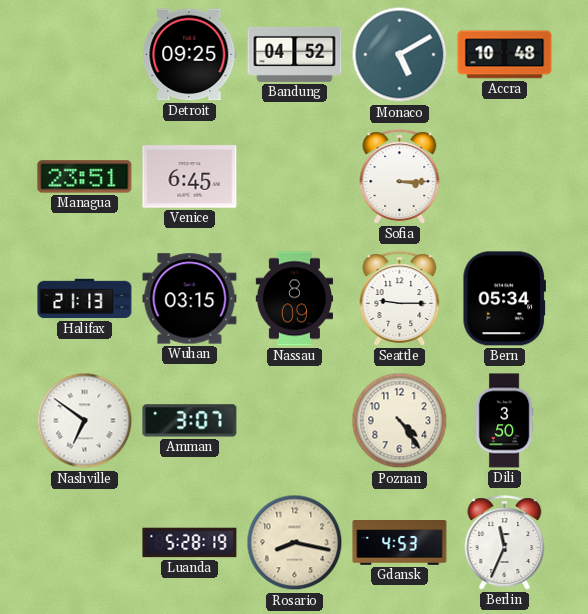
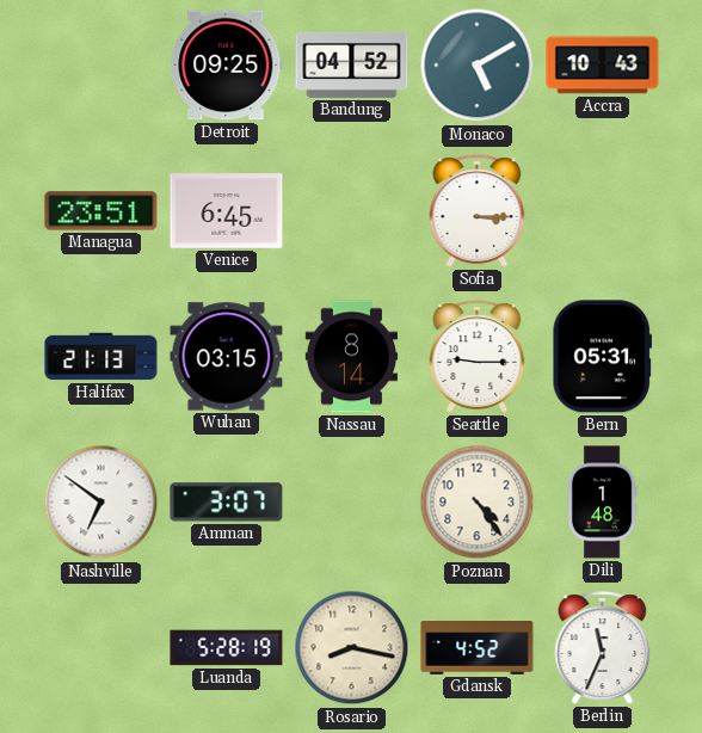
Accra: 10:48 -> 10:43 (603, 66)
Nassau: 8:09 -> 8:14 (351, 357)
Bern: 05:34 -> 05:31 (602, 357)
Dili: 3:50 -> 1:48 (602, 503)
Gdansk: 4:53 -> 4:52 (478, 648)
